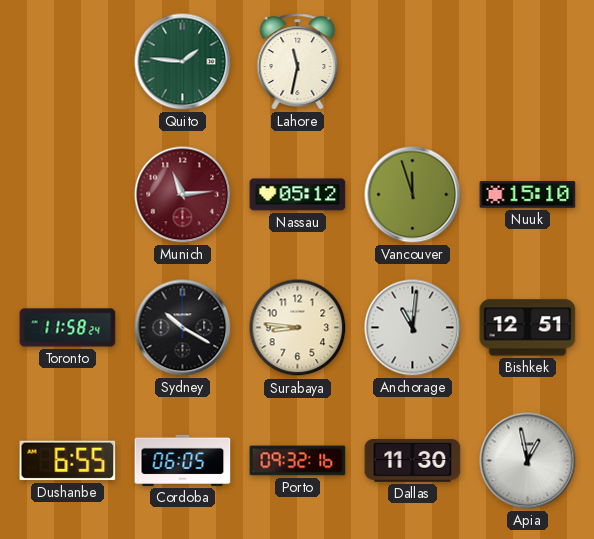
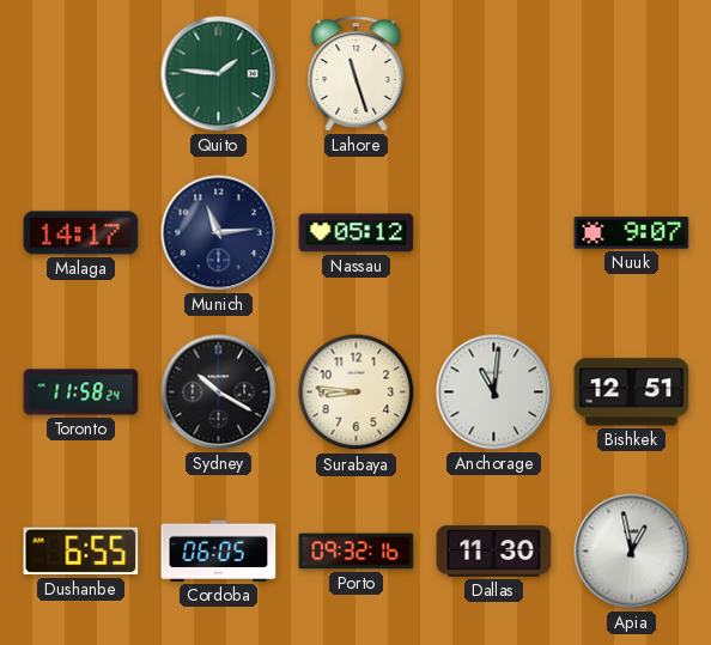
Lahore: 11:32 -> 11:27 (357, 74)
Malaga: none -> 14:17 (81, 233)
Munich dial: burgundy -> navy (219, 233)
Vancouver: 11:57 -> none (413, 195)
Nuuk: 15:10 -> 9:07 (632, 233)
